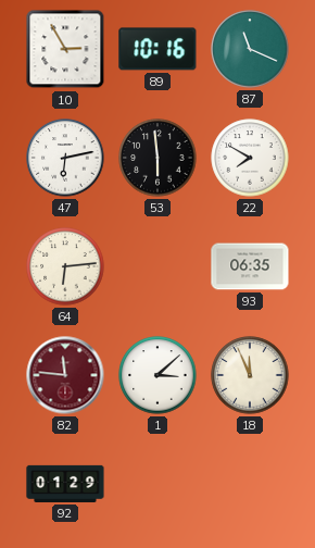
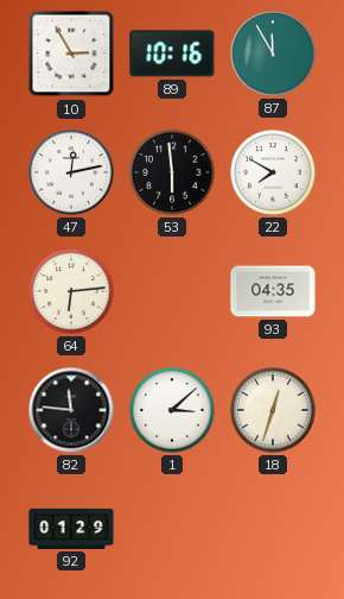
87: 11:19 -> 11:55 (273, 53)
47: 6:13 -> 12:13 (71, 172)
93: 06:35 -> 04:35 (273, 291)
82 dial: burgundy -> black (71, 410)
18: 11:56 -> 12:33 (273, 410)
